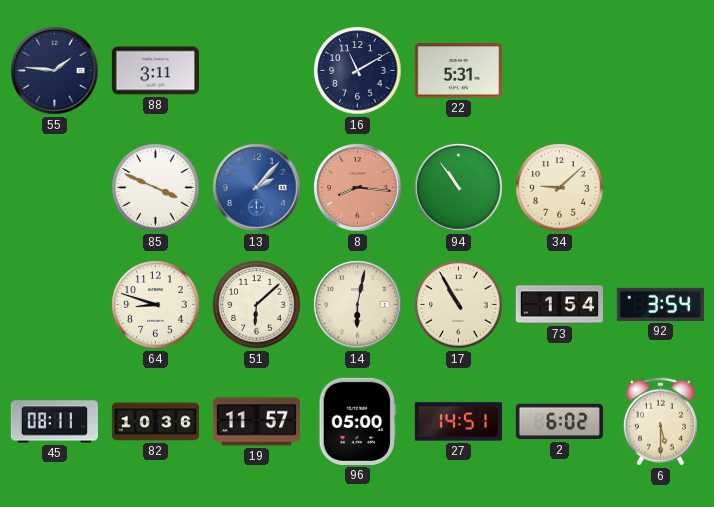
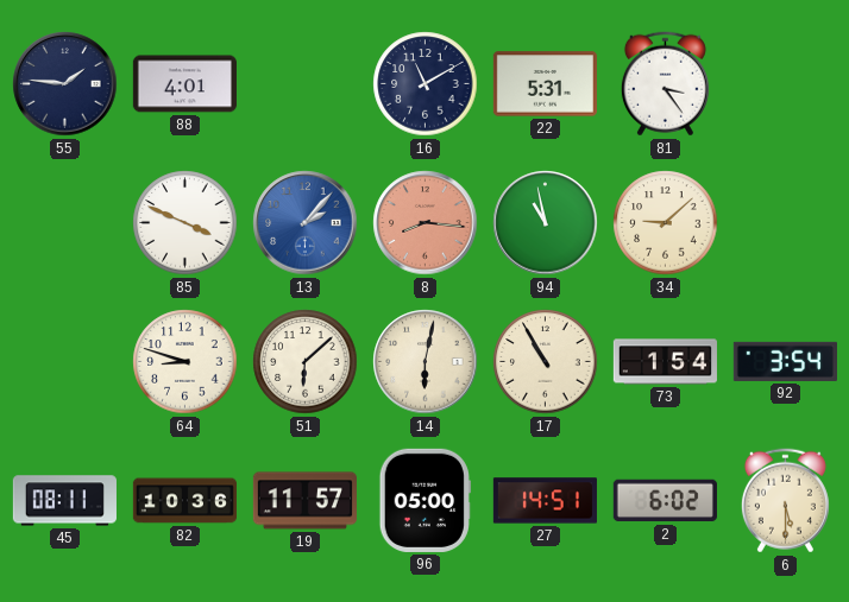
88: 3:11 -> 4:01 (184, 84)
81: none -> 3:24 (665, 84)
94: 10:54 -> 10:58 (546, 223)
